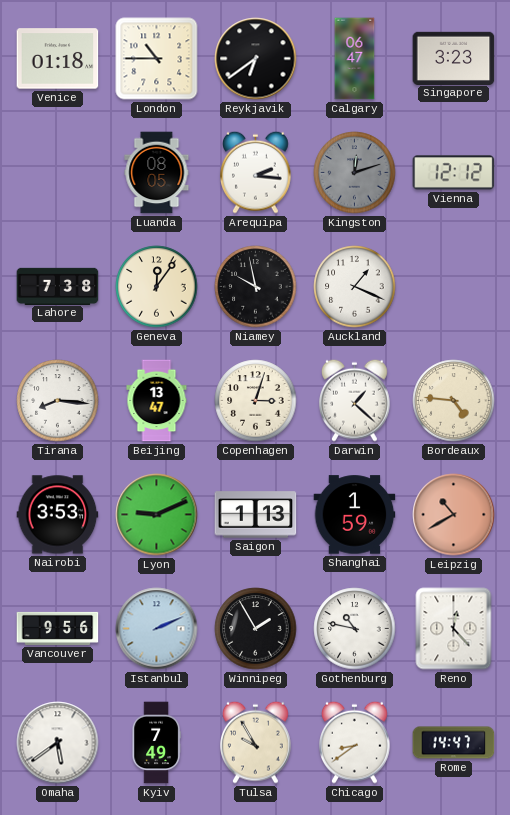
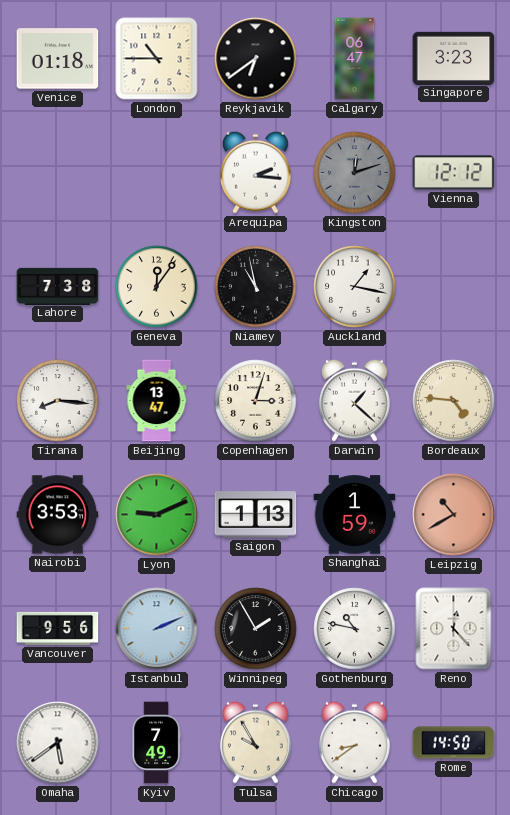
Luanda: 08:05 -> none (157, 173)
Niamey: 9:58 -> 10:58 (256, 287)
Auckland: 1:19 -> 1:17 (355, 287)
Rome: 14:47 -> 14:50 (454, 743)
